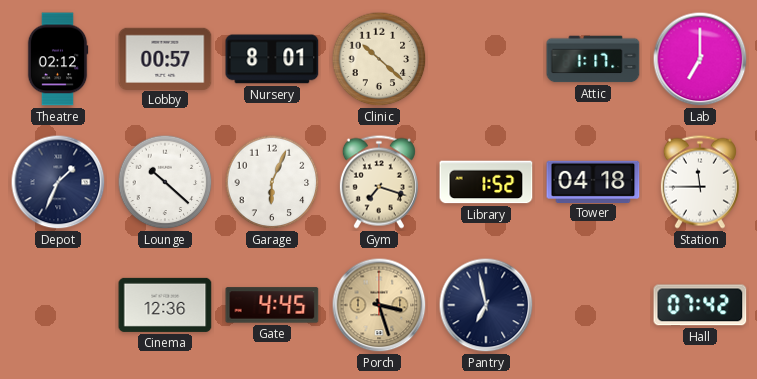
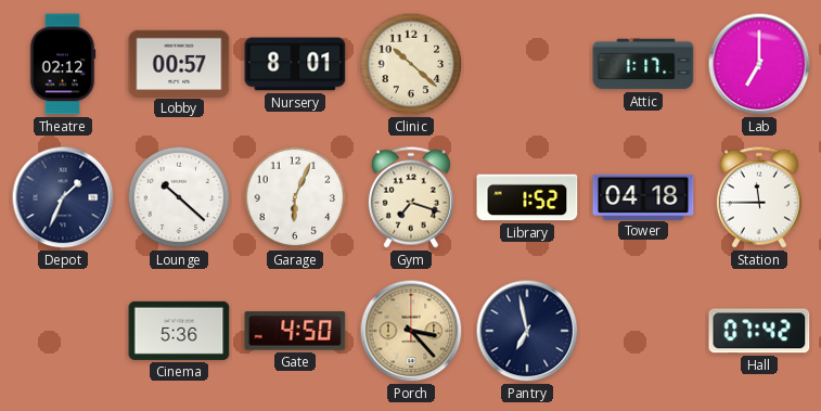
Cinema: 12:36 -> 5:36 (179, 331)
Gate: 4:45 -> 4:50 (295, 331)
Porch: 3:27 -> 3:23 (411, 331)
